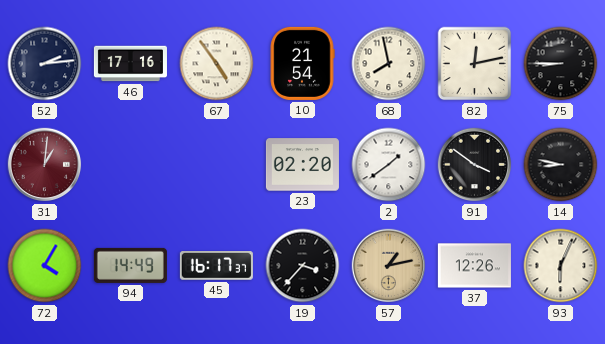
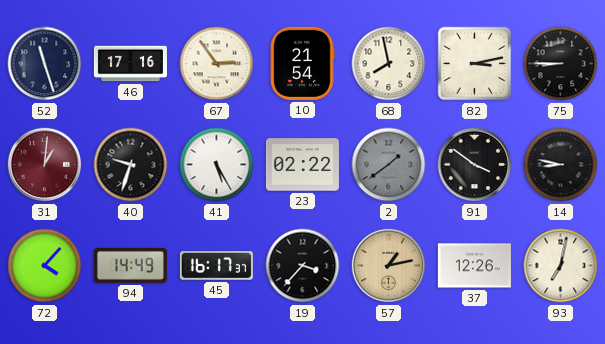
52: 2:14 -> 11:27 (45, 64)
67: 4:54 -> 2:54 (217, 64)
82: 12:13 -> 3:13 (475, 64)
40: none -> 9:33 (131, 165)
41: none -> 5:25 (217, 165)
23: 02:20 -> 02:22 (302, 165)
2 dial: white -> grey (389, 165)
72: 4:05 -> 4:07 (45, 266)
93: 6:04 -> 7:02 (561, 266)
